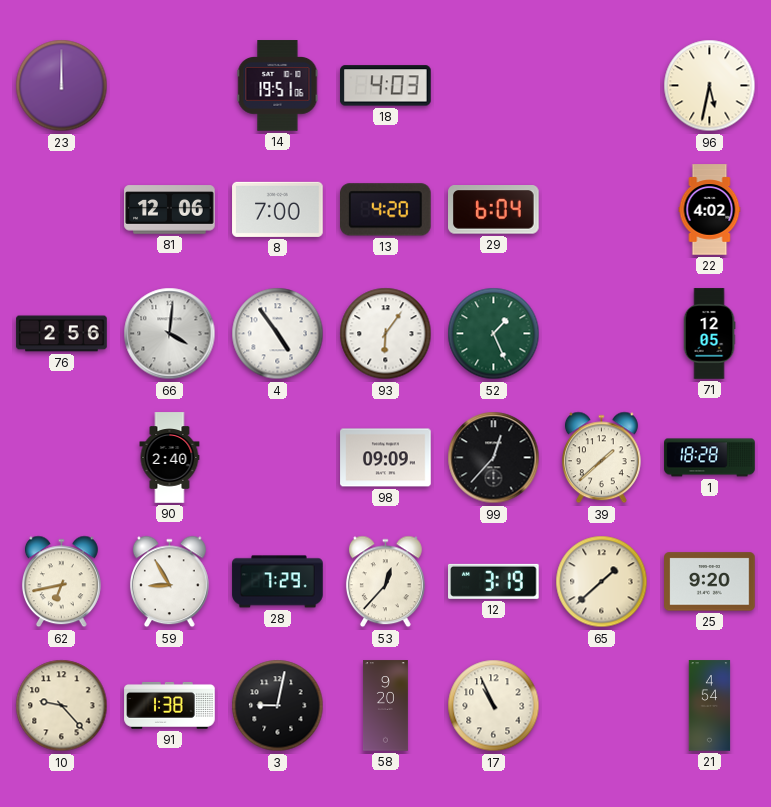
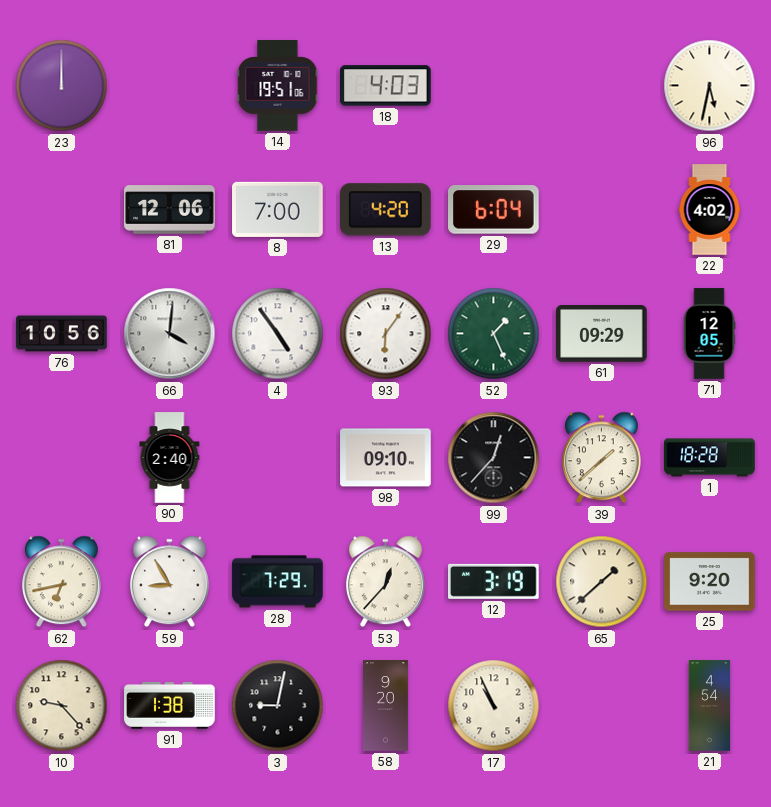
76: 2:56 -> 10:56 (62, 334)
61: none -> 09:29 (602, 334)
98: 09:09 -> 09:10 (386, 458)
